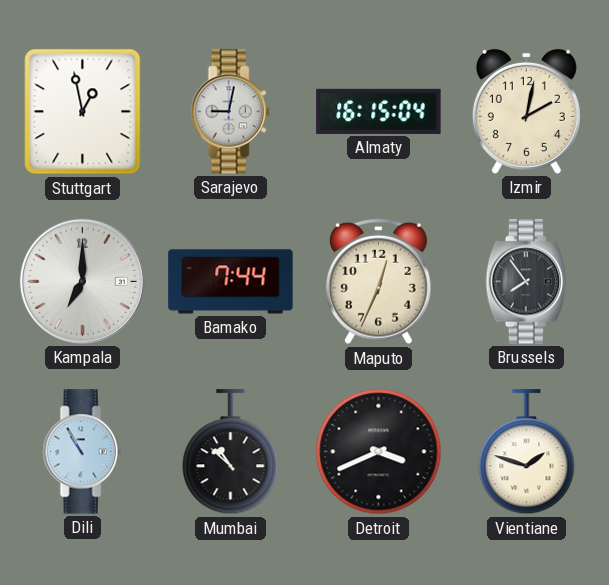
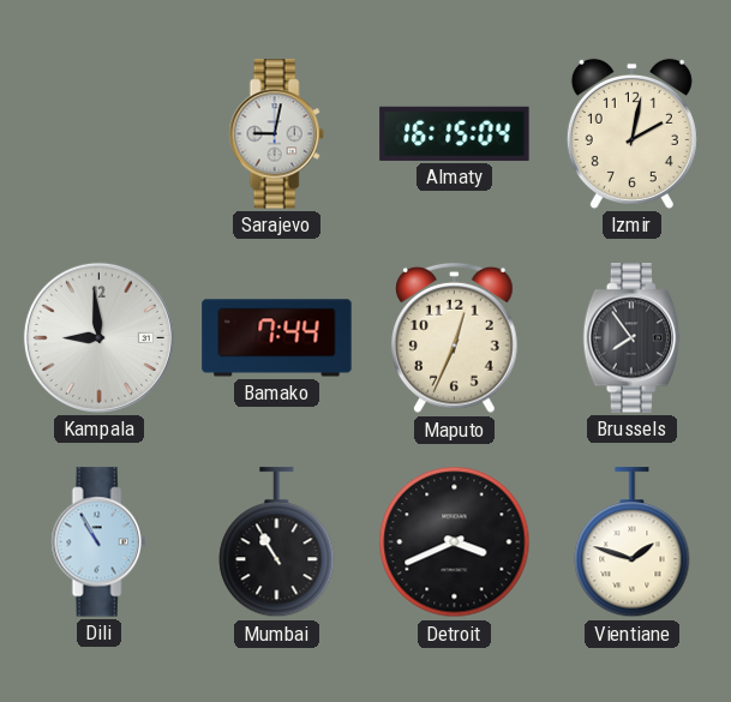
Stuttgart: 12:58 -> none (83, 112)
Kampala: 7:00 -> 8:59 (98, 337)
Mumbai: 10:52 -> 10:55 (277, 542)
